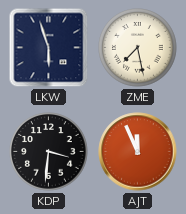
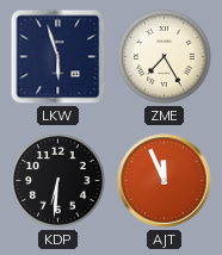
ZME: 7:28 -> 7:25 (165, 57)
KDP: 3:31 -> 6:31 (58, 181)
